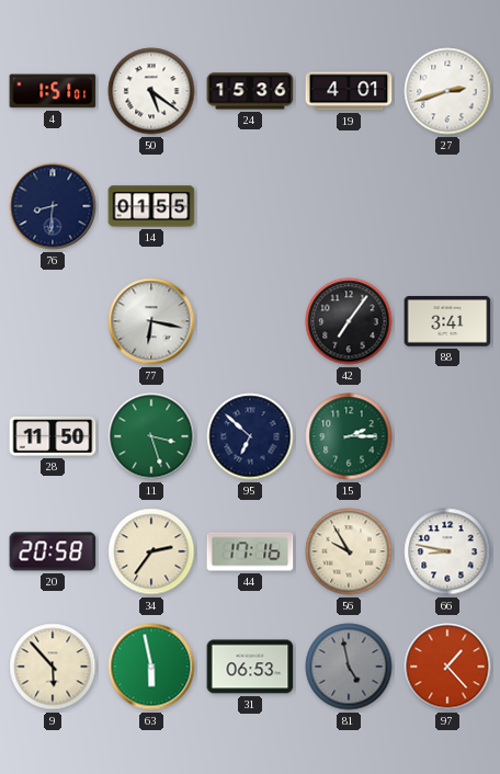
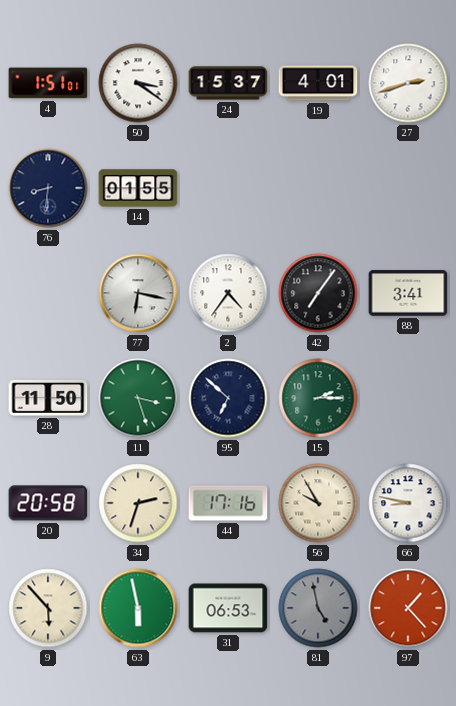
50: 5:21 -> 3:21 (138, 83)
24: 15:36 -> 15:37 (228, 83)
2: none -> 4:36 (228, 293)
34: 2:36 -> 2:33 (138, 503)
